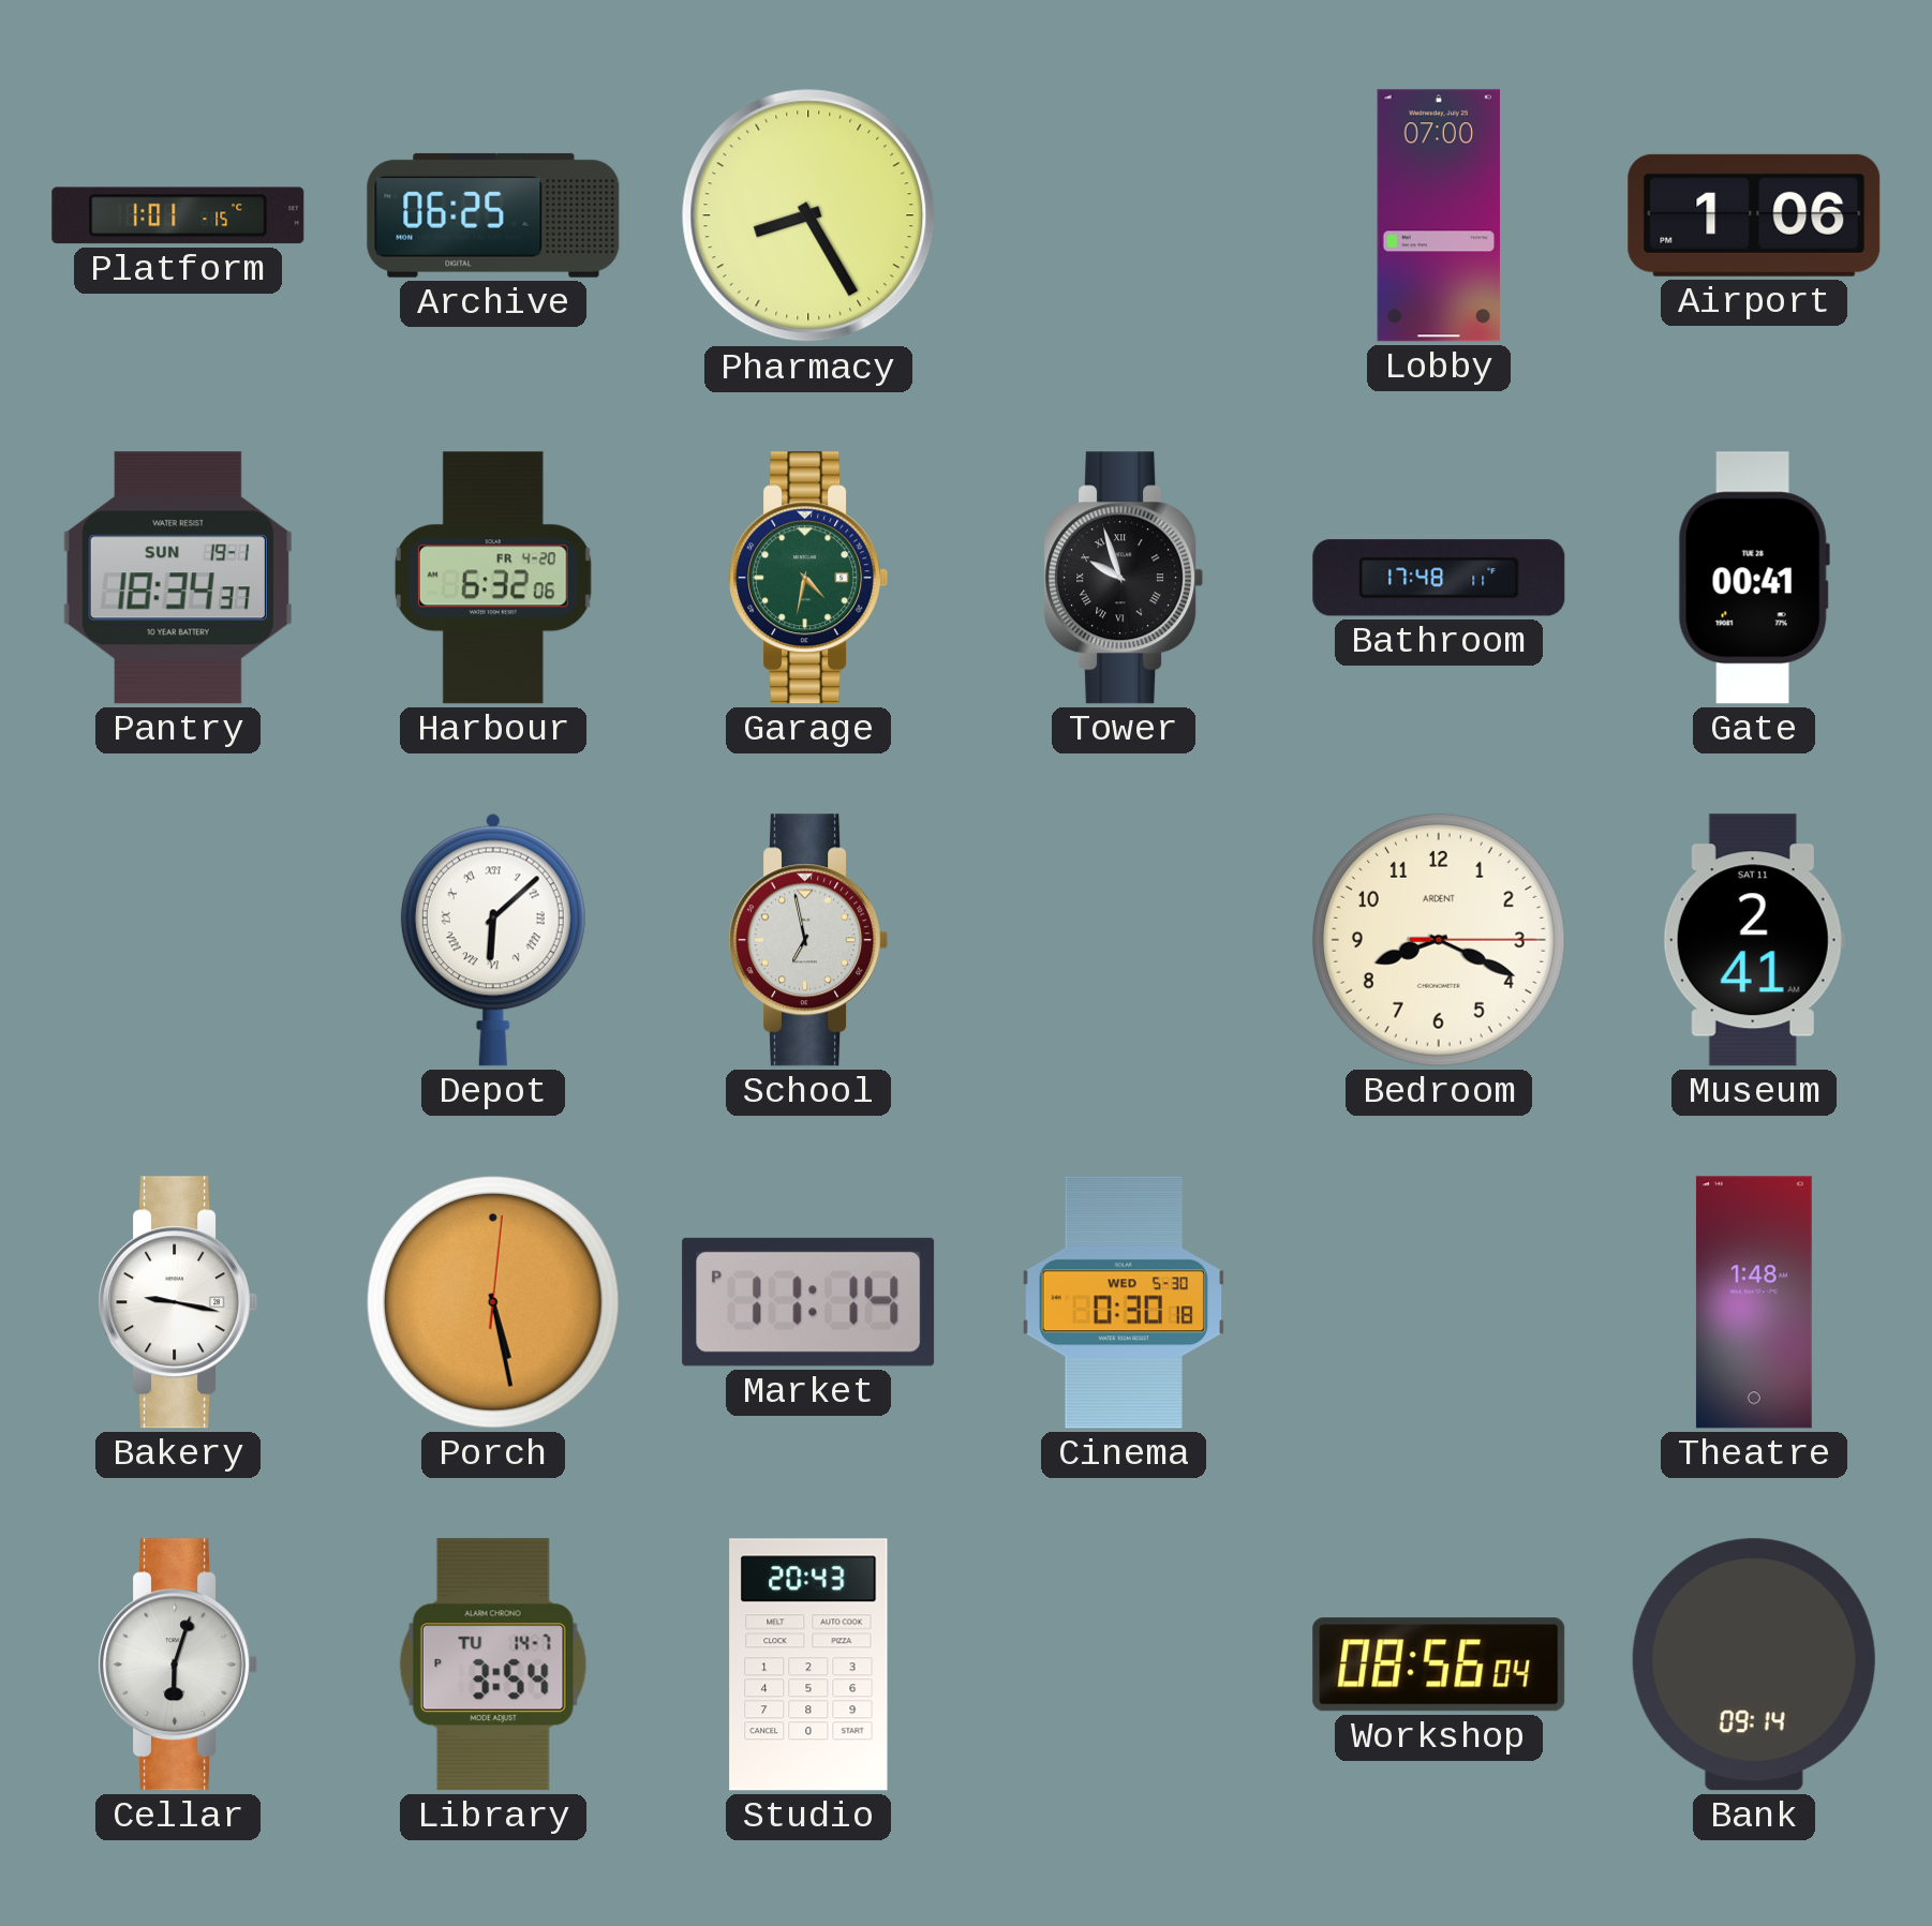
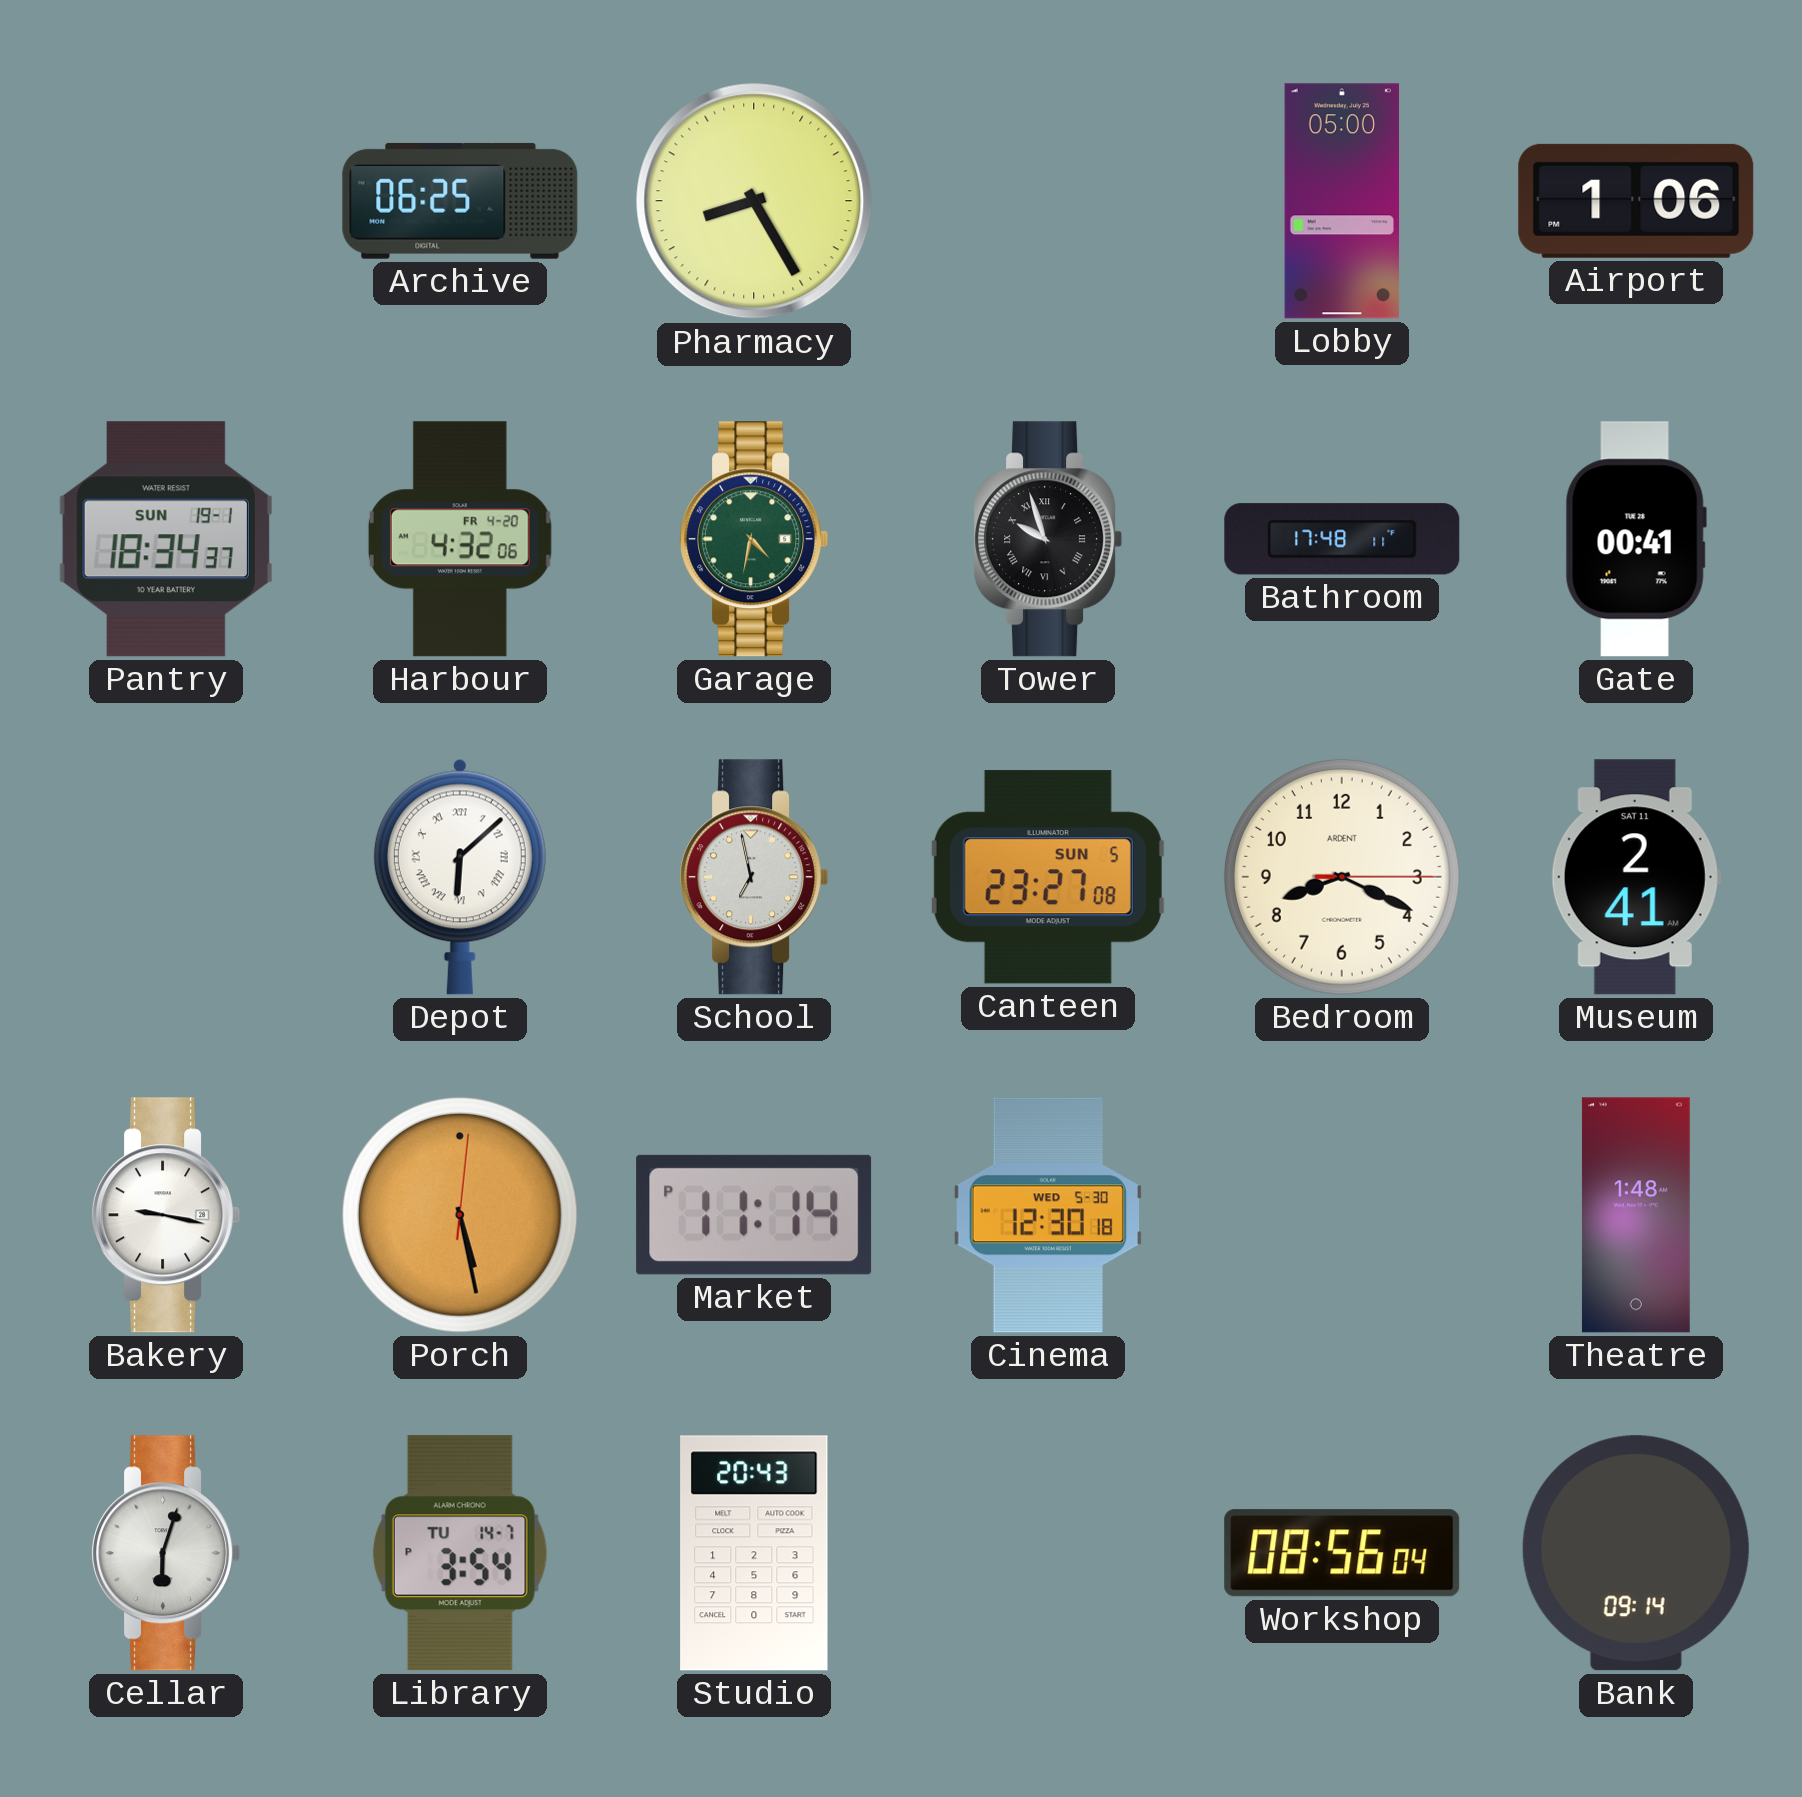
Platform: 1:01 -> none (178, 215)
Lobby: 07:00 -> 05:00 (1342, 201)
Harbour: 6:32 -> 4:32 (460, 539)
Canteen: none -> 23:27 (1048, 877)
Cinema: 0:30 -> 12:30 (1047, 1215)
